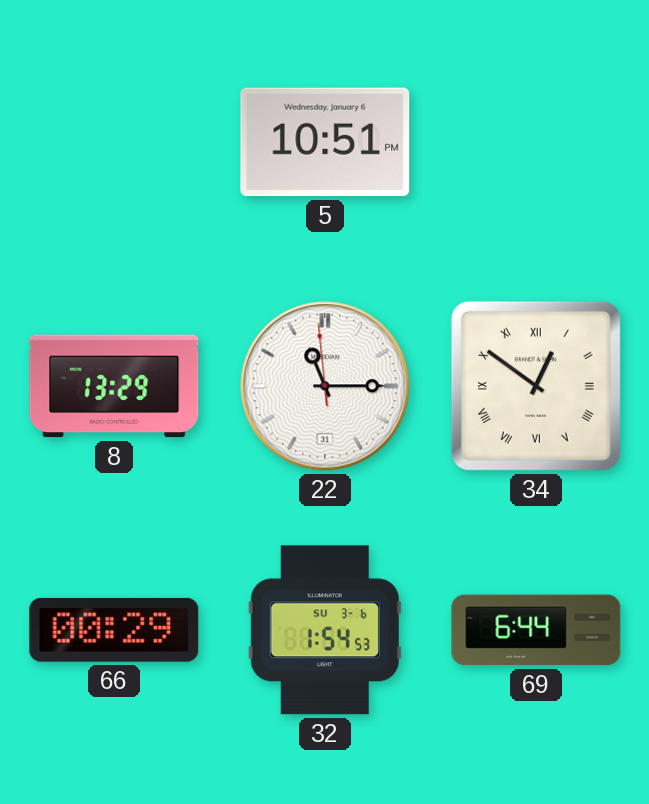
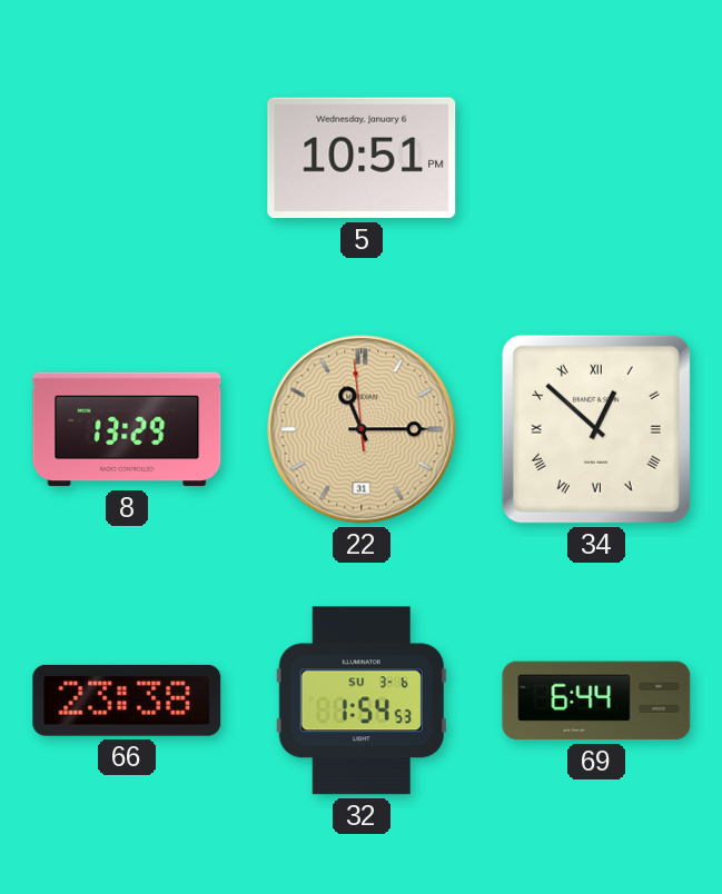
22 dial: white -> champagne (362, 429)
34: 12:51 -> 12:52 (596, 429)
66: 00:29 -> 23:38 (127, 701)
